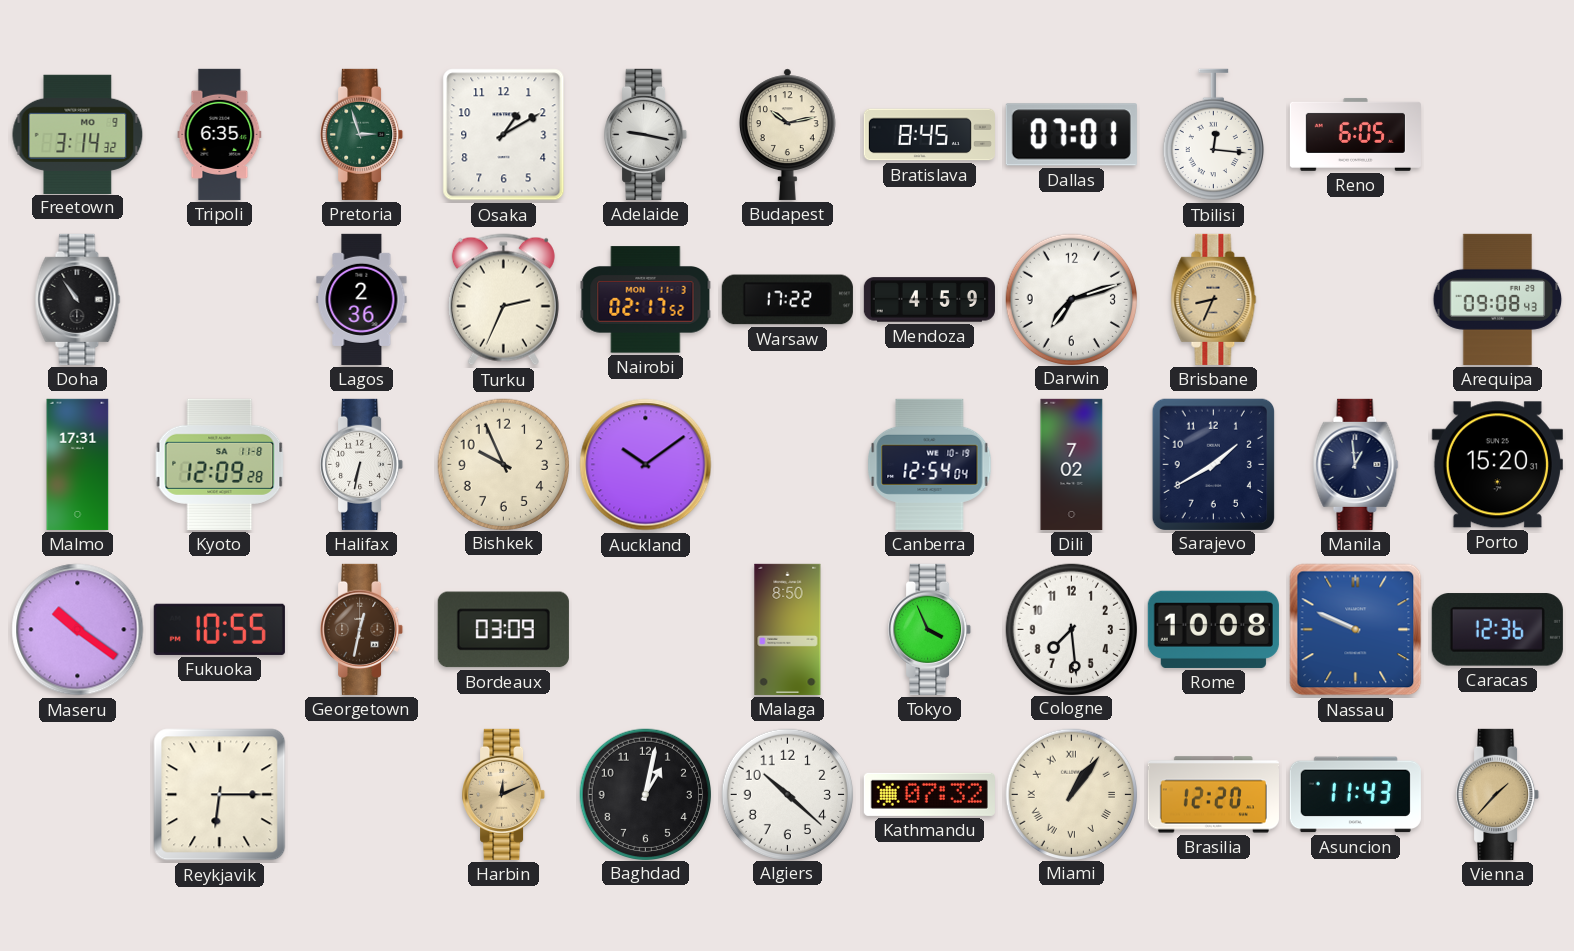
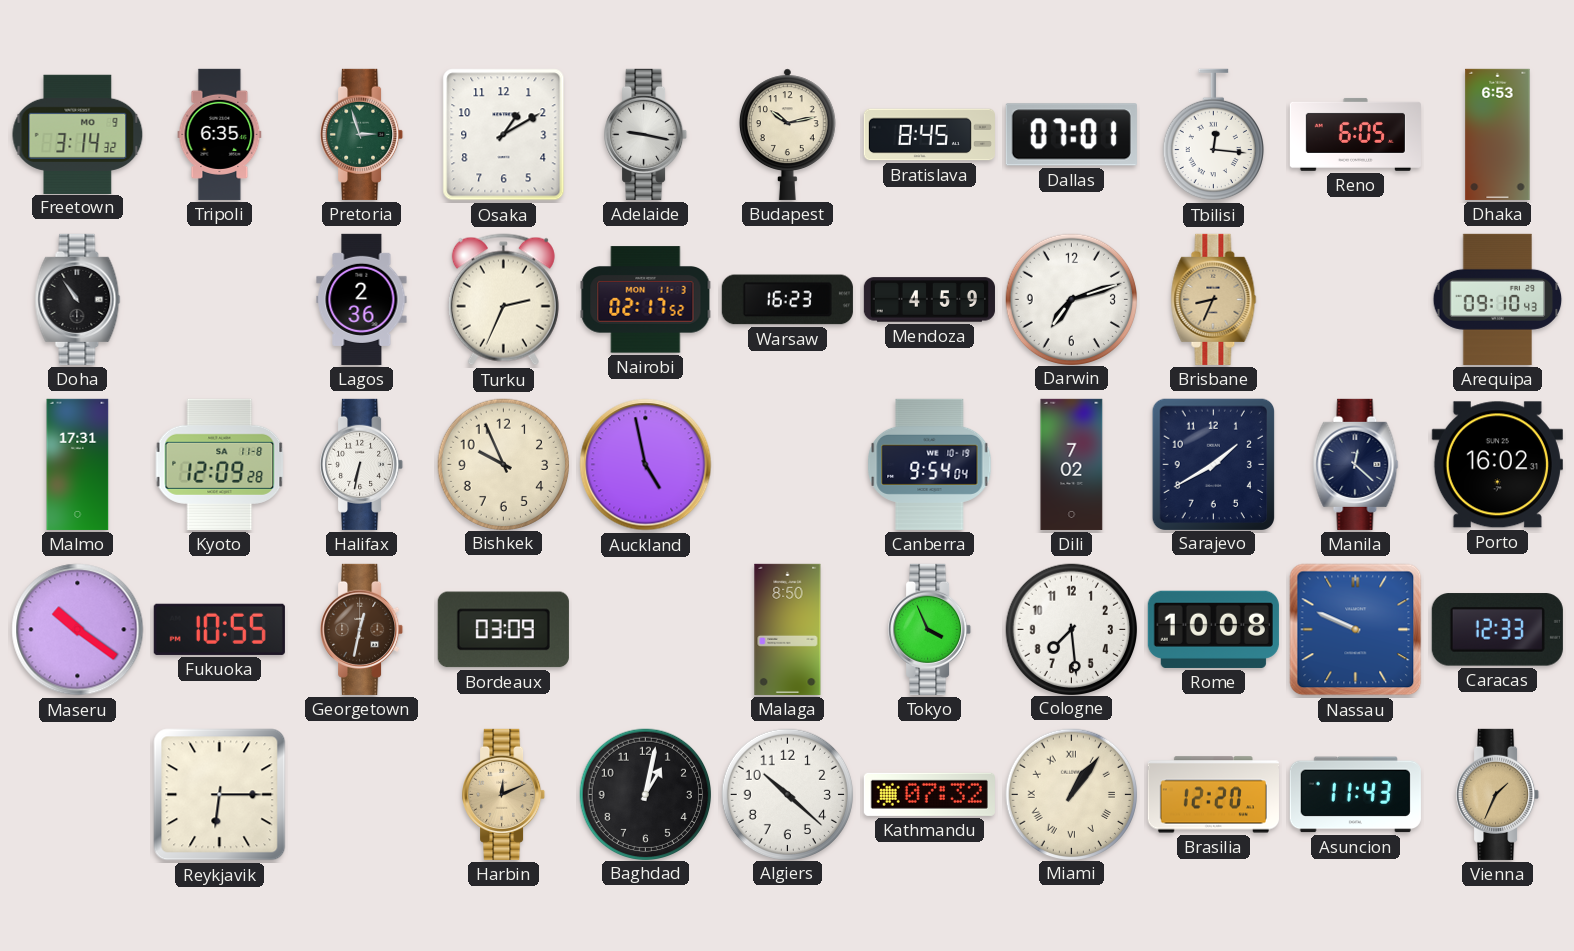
Dhaka: none -> 6:53 (1498, 134)
Warsaw: 17:22 -> 16:23 (787, 300)
Arequipa: 09:08 -> 09:10 (1498, 299)
Auckland: 10:09 -> 4:58 (646, 465)
Canberra: 12:54 -> 9:54 (930, 464)
Manila: 12:59 -> 12:22 (1356, 464)
Porto: 15:20 -> 16:02 (1497, 465)
Caracas: 12:36 -> 12:33 (1497, 630)
Vienna: 1:37 -> 1:34 (1498, 794)
